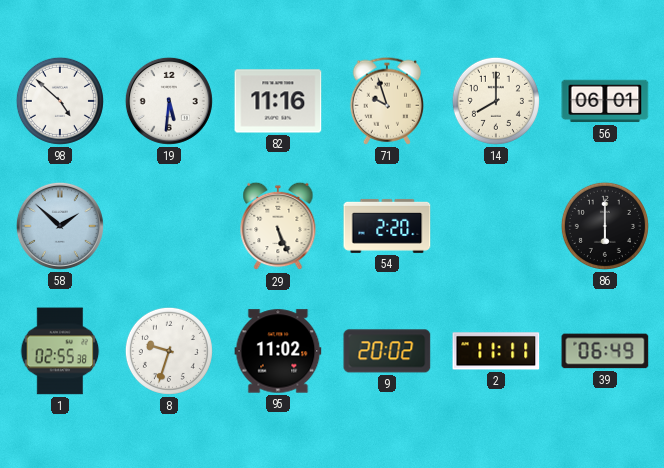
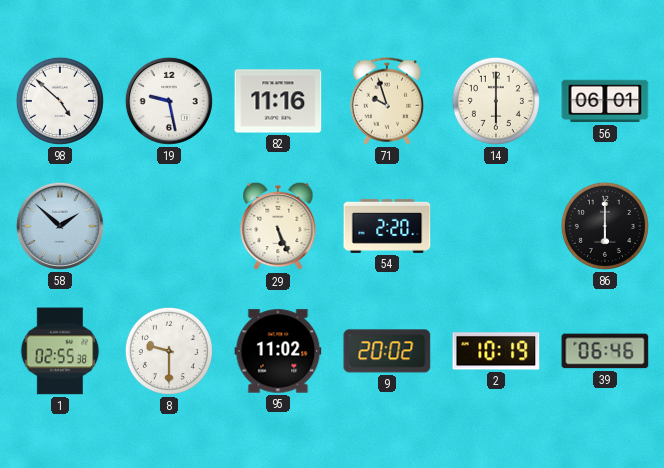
19: 5:31 -> 9:28 (169, 101)
14: 8:00 -> 6:00 (496, 101)
8: 9:33 -> 9:30 (169, 351)
2: 11:11 -> 10:19 (496, 351)
39: 06:49 -> 06:46 (605, 351)
